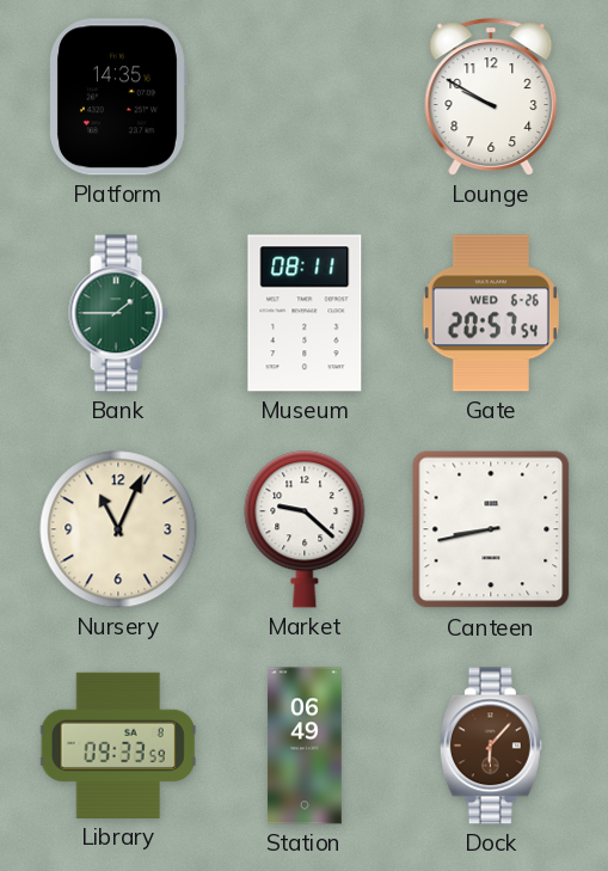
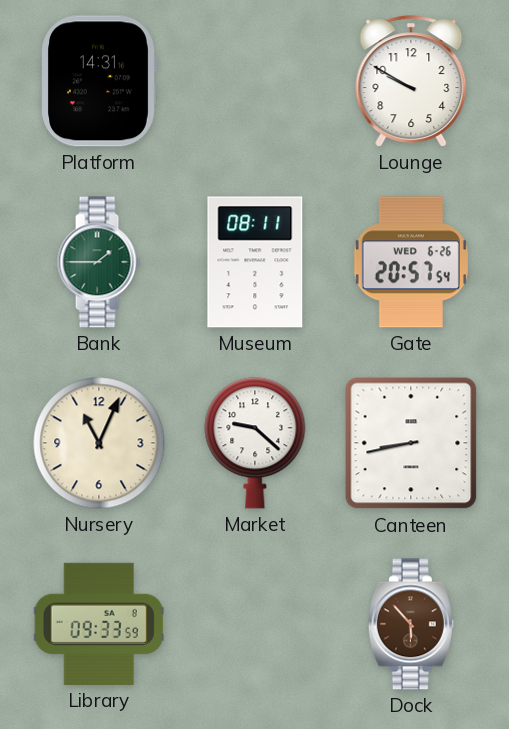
Platform: 14:35 -> 14:31 (99, 81)
Station: 06:49 -> none (305, 746)
Dock: 6:07 -> 5:53 (411, 624)
